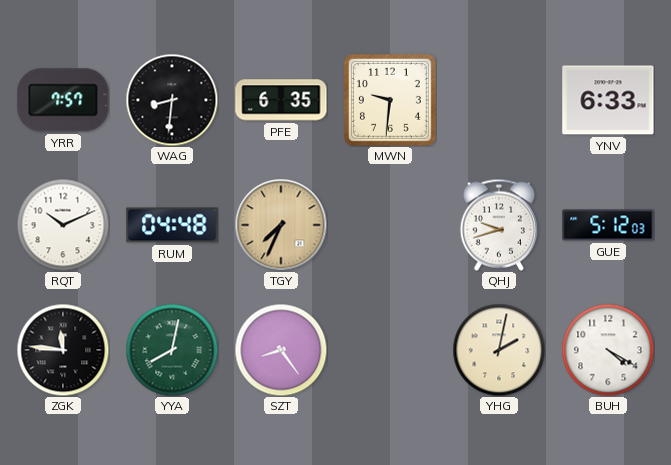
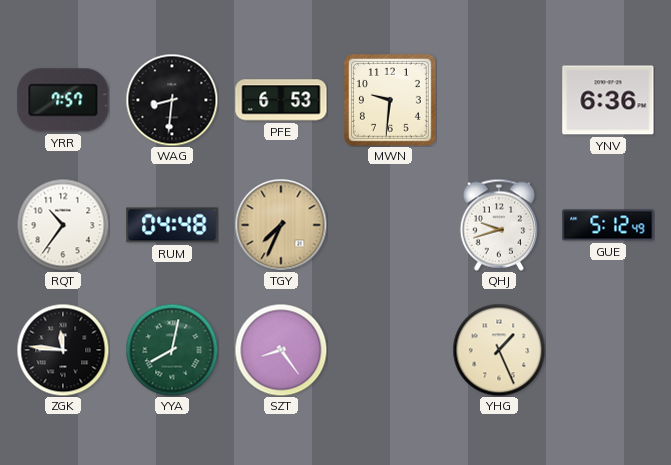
PFE: 6:35 -> 6:53 (281, 100)
YNV: 6:33 -> 6:36 (608, 100)
RQT: 10:11 -> 10:36 (63, 225)
GUE: 5:12:03 -> 5:12:49 (608, 225)
YHG: 2:02 -> 1:26 (499, 350)
BUH: 4:20 -> none (608, 350)
